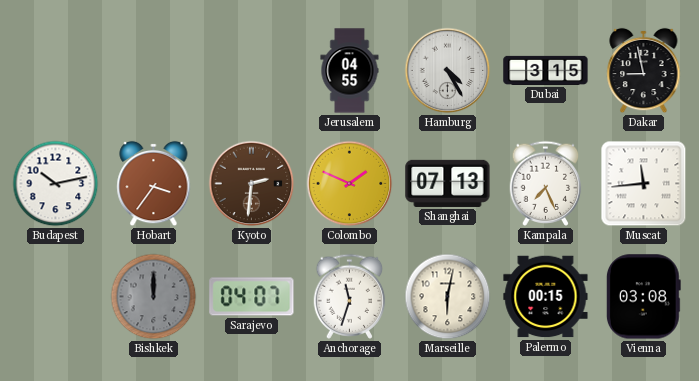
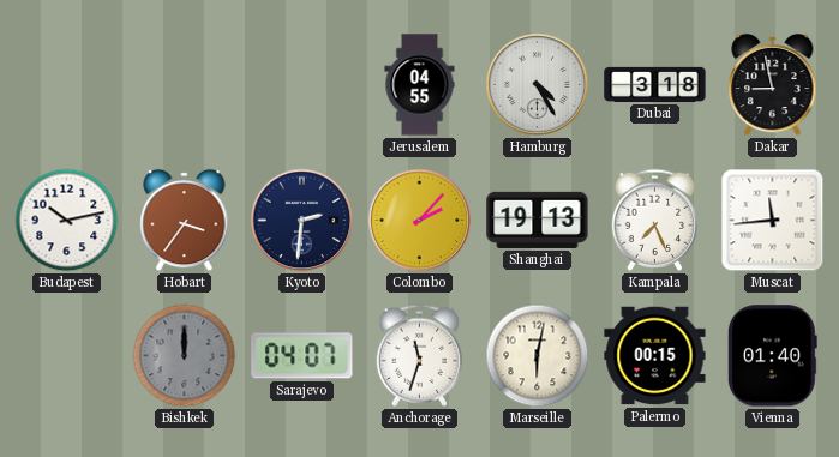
Dubai: 3:15 -> 3:18 (655, 84)
Kyoto dial: brown -> navy (302, 221)
Colombo: 1:49 -> 2:07 (420, 221)
Shanghai: 07:13 -> 19:13 (538, 220)
Vienna: 03:08 -> 01:40 (772, 356)
